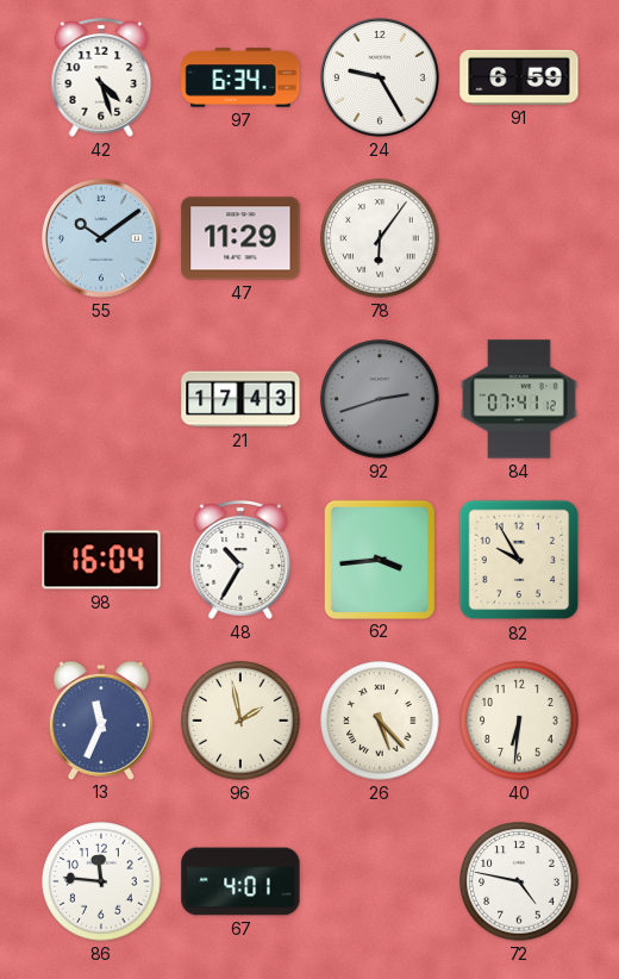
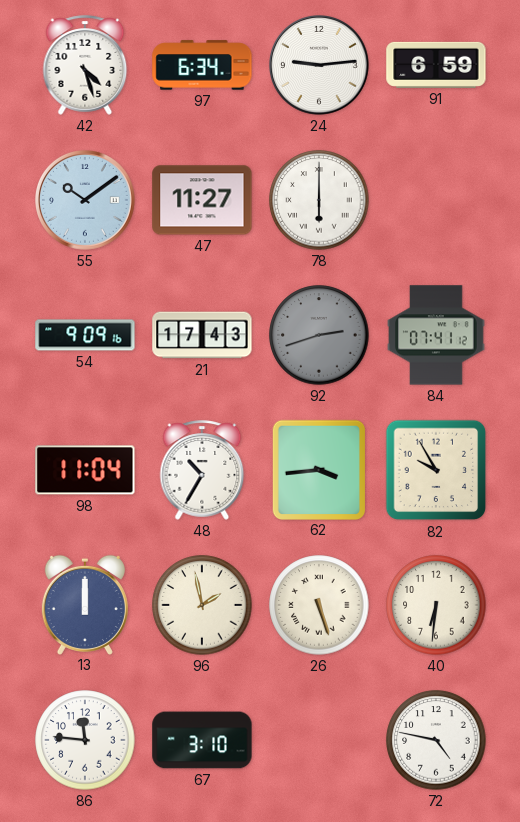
24: 9:25 -> 9:14 (320, 66)
47: 11:29 -> 11:27 (202, 200)
78: 6:06 -> 6:00 (319, 200)
54: none -> 9:09 (85, 335)
98: 16:04 -> 11:04 (85, 470)
13: 11:34 -> 12:00 (85, 604)
26: 5:23 -> 5:27 (319, 605)
67: 4:01 -> 3:10 (202, 740)
